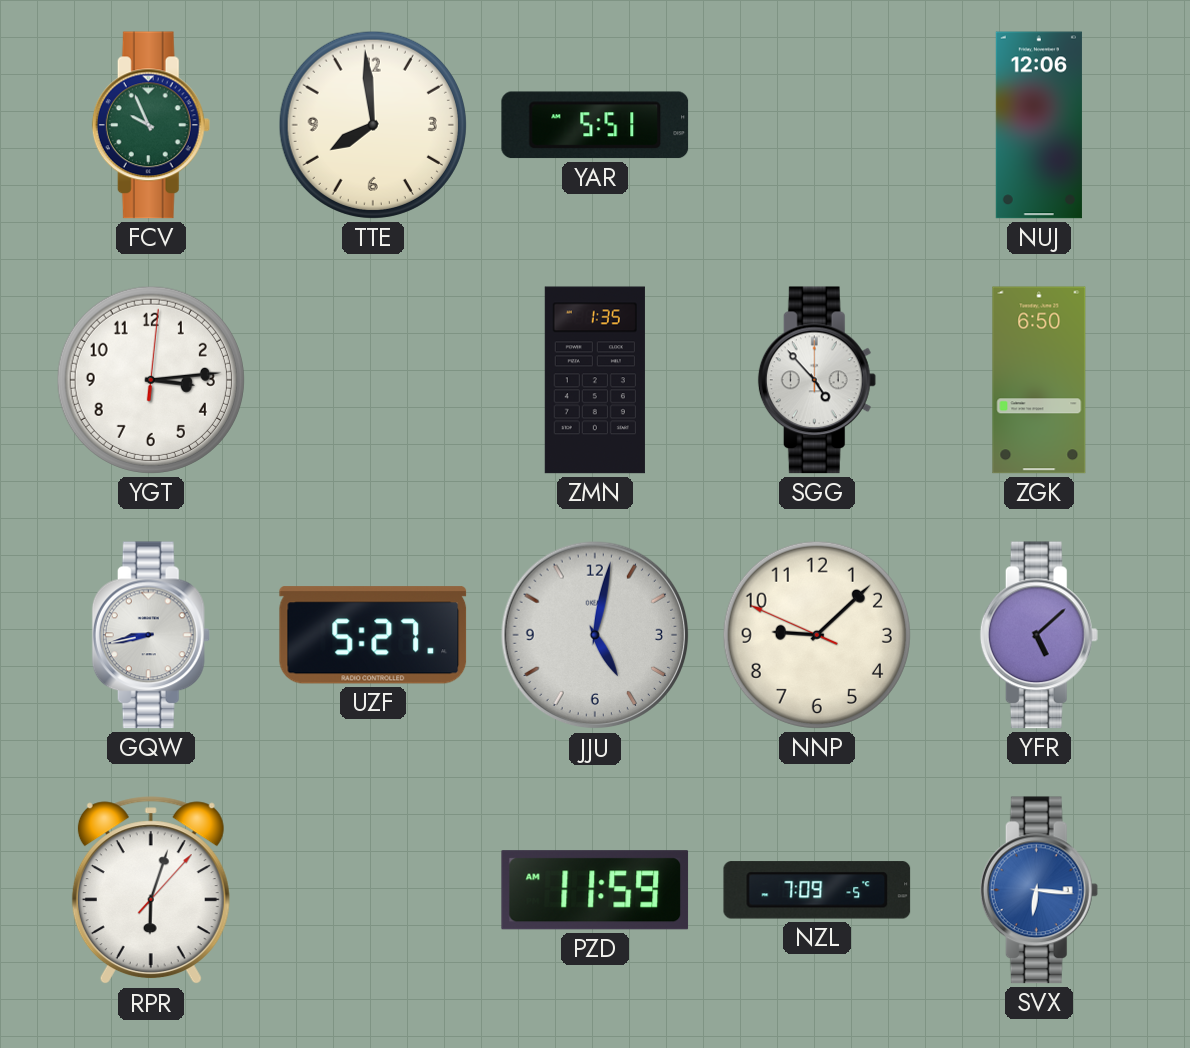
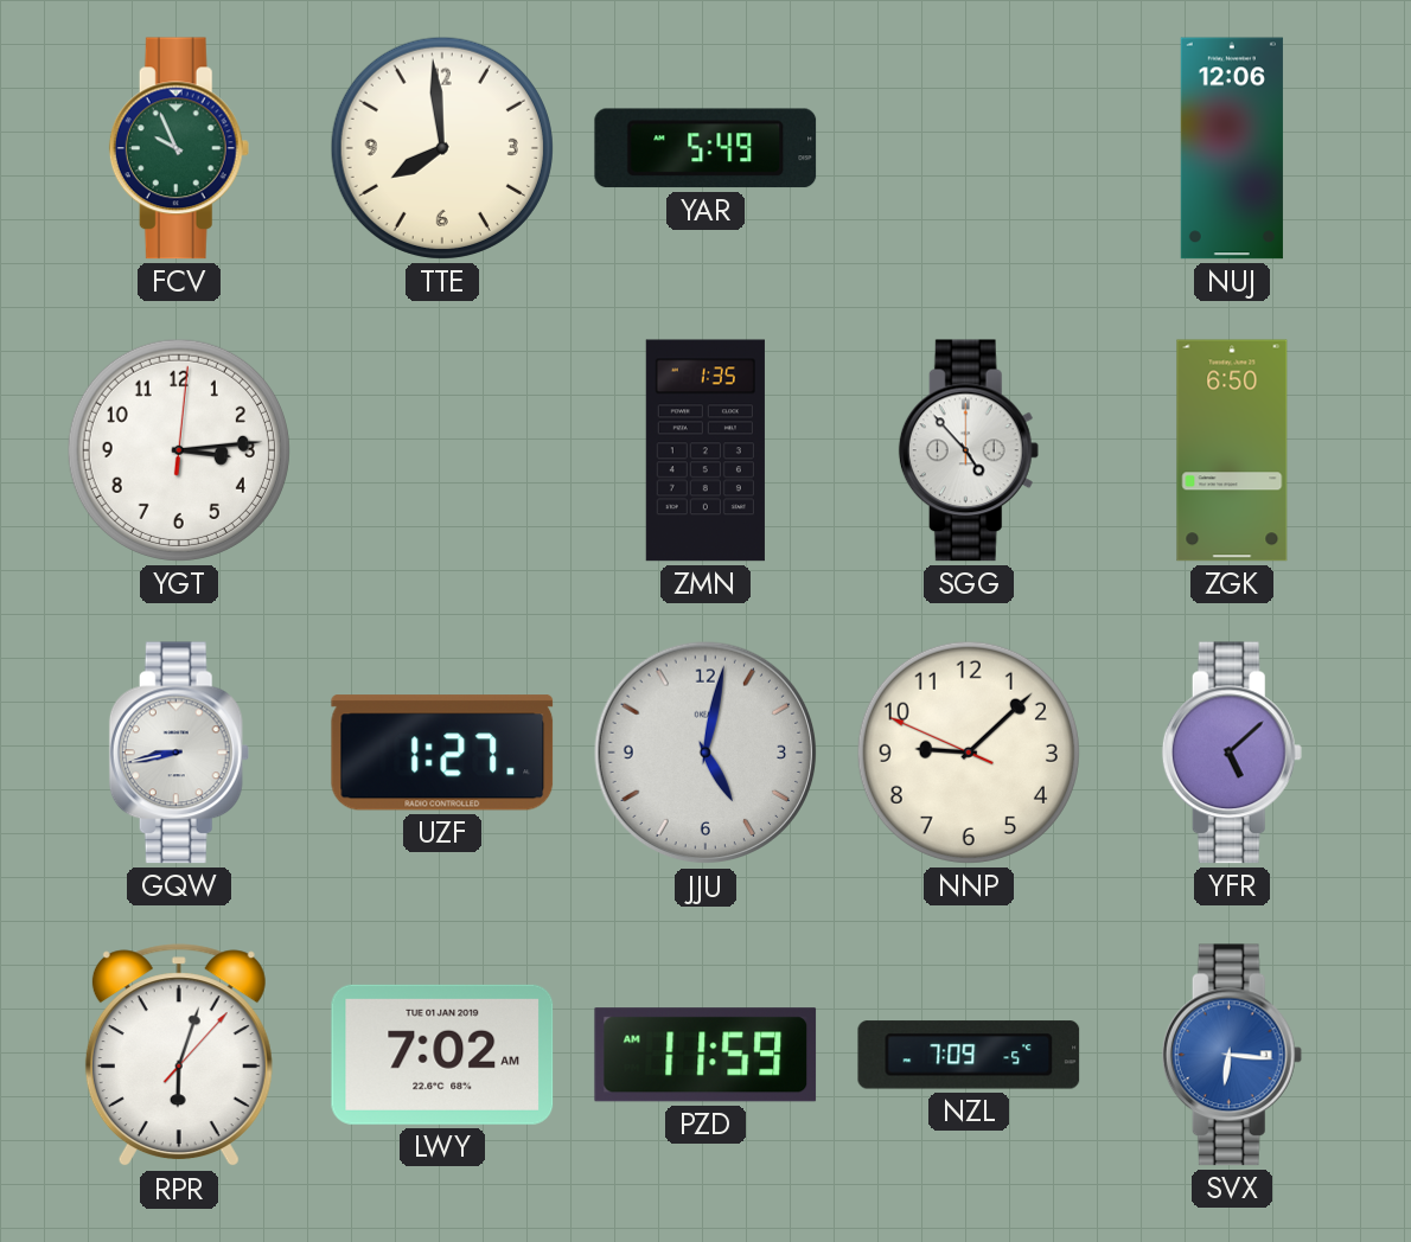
YAR: 5:51 -> 5:49 (705, 148)
UZF: 5:27 -> 1:27 (442, 753)
LWY: none -> 7:02 (442, 1055)
